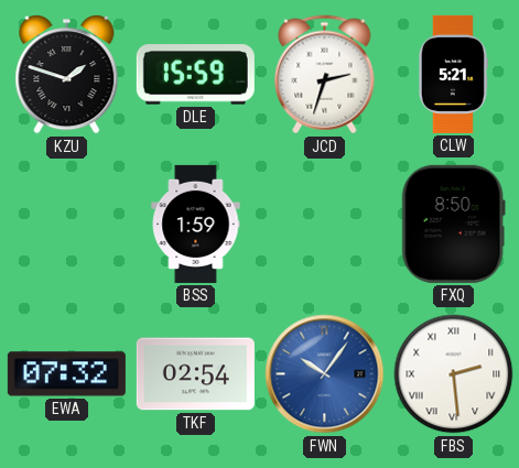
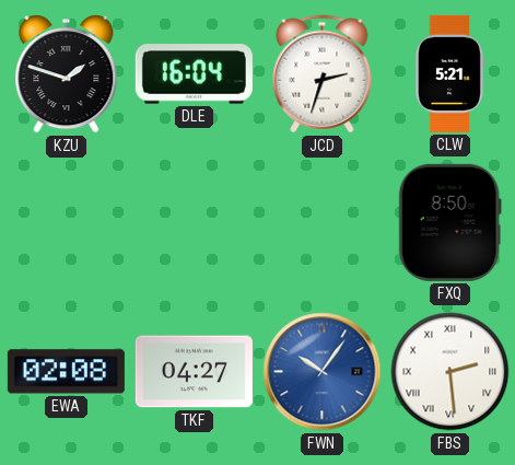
DLE: 15:59 -> 16:04 (194, 74)
BSS: 1:59 -> none (196, 224)
EWA: 07:32 -> 02:08 (66, 372)
TKF: 02:54 -> 04:27 (194, 372)
